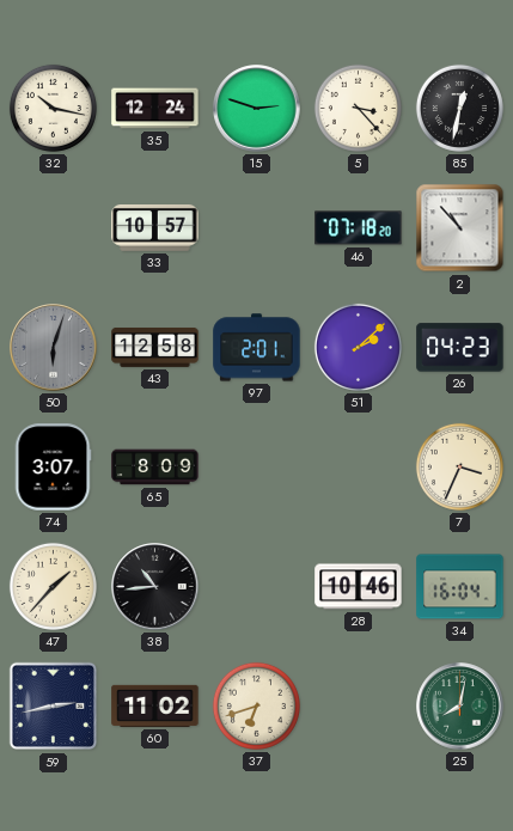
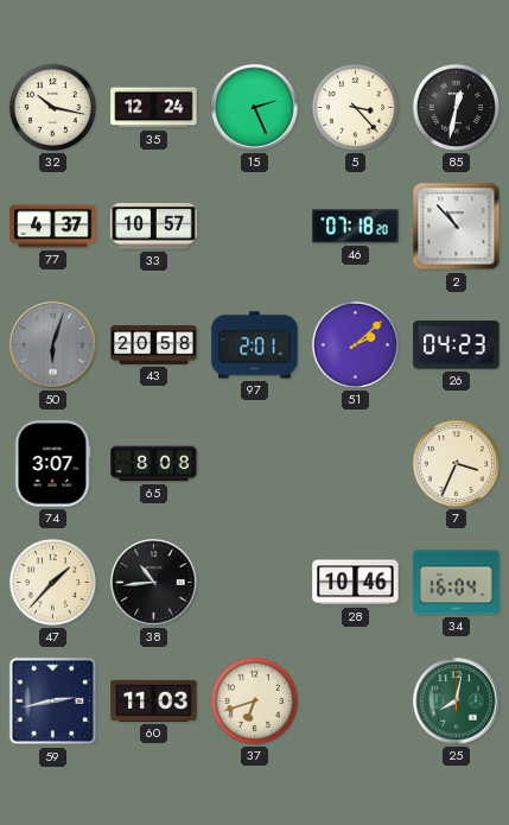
15: 2:48 -> 2:26 (255, 108)
77: none -> 4:37 (53, 227)
43: 12:58 -> 20:58 (154, 344)
65: 8:09 -> 8:08 (154, 464)
60: 11:02 -> 11:03 (154, 700)
